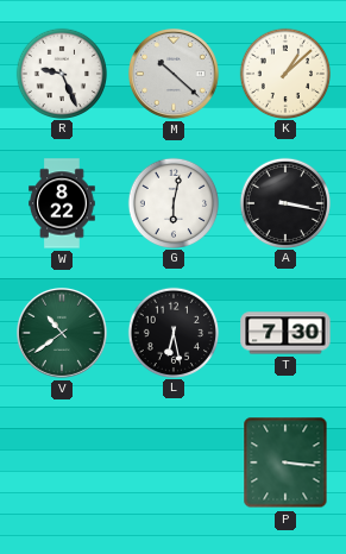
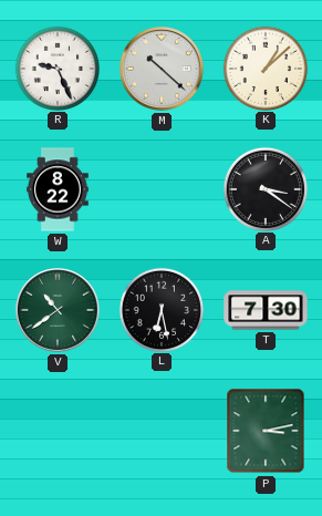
G: 6:02 -> none (172, 202)
A: 3:17 -> 3:21 (264, 188)
P: 3:16 -> 3:13 (266, 431)
